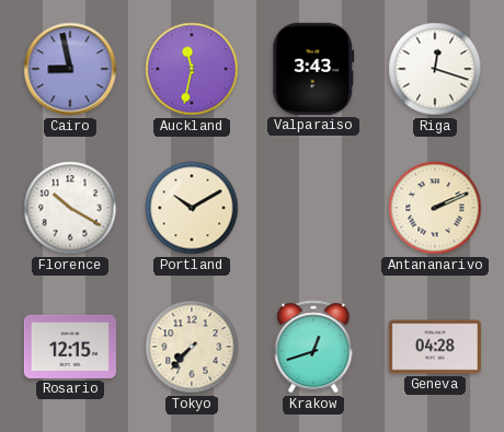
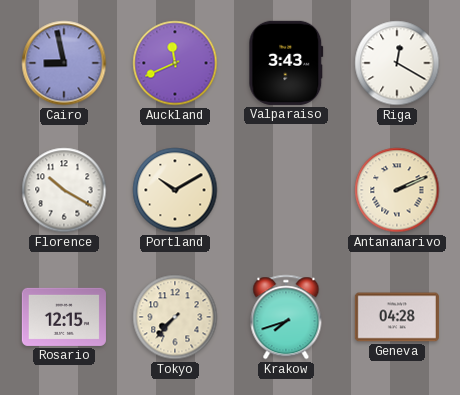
Auckland: 11:32 -> 11:41 (175, 63)
Riga: 12:18 -> 12:20 (397, 63)
Krakow: 12:42 -> 7:42 (286, 317)
